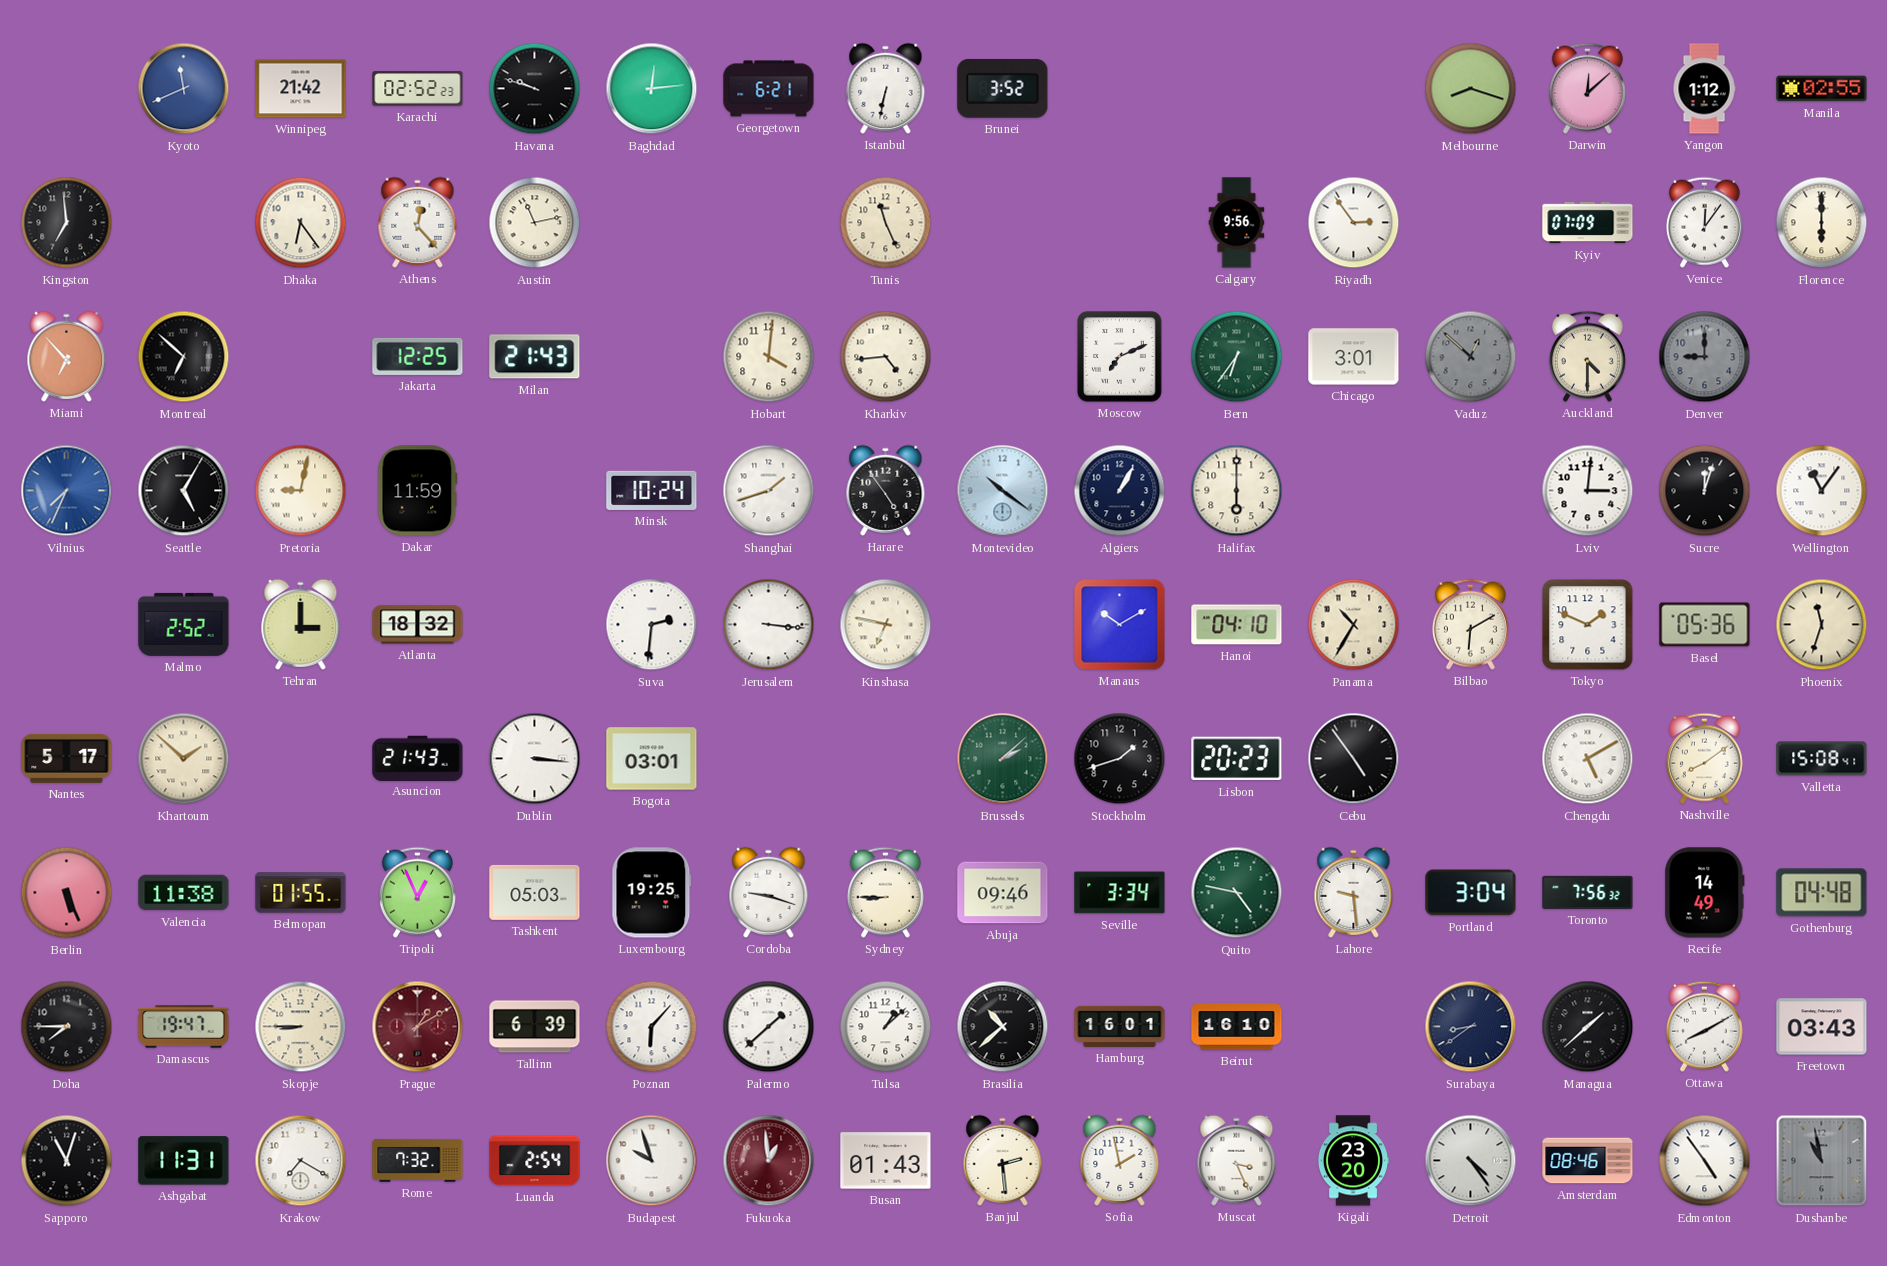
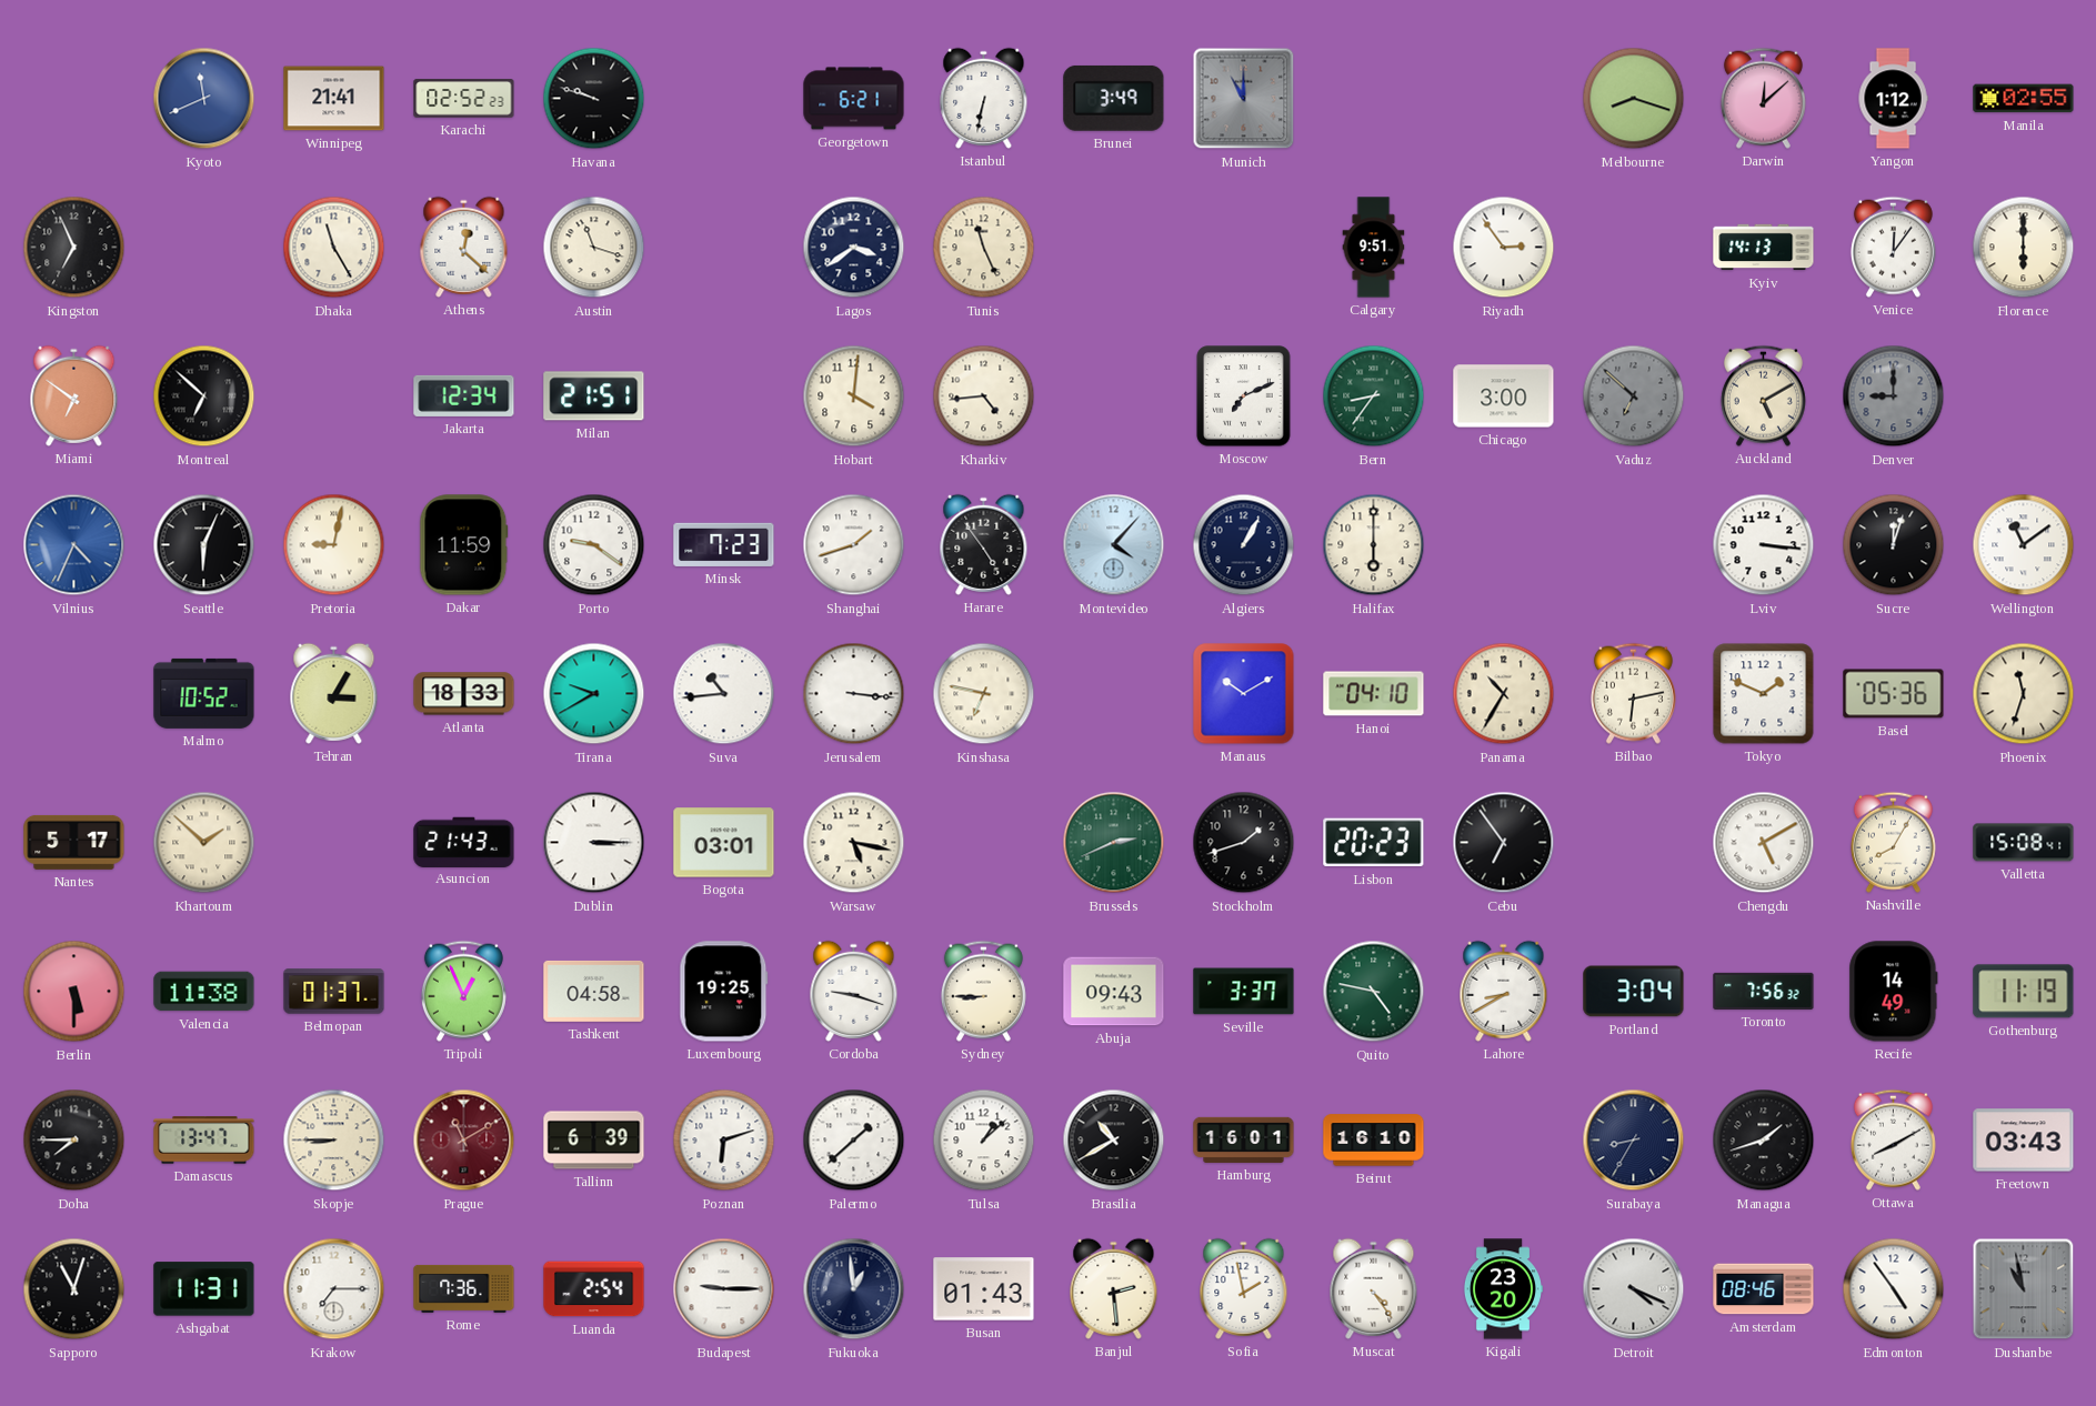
Winnipeg: 21:42 -> 21:41 (334, 99)
Baghdad: 12:14 -> none (652, 89)
Brunei: 3:52 -> 3:49 (1114, 98)
Munich: none -> 11:00 (1244, 99)
Kingston: 6:59 -> 6:56 (74, 248)
Dhaka: 6:24 -> 11:25 (334, 248)
Athens: 12:23 -> 12:22 (464, 247)
Austin: 11:13 -> 11:18 (594, 248)
Lagos: none -> 3:39 (854, 248)
Calgary: 9:56 -> 9:51 (1374, 248)
Kyiv: 07:09 -> 14:13 (1764, 248)
Miami: 6:53 -> 6:51 (74, 395)
Jakarta: 12:25 -> 12:34 (464, 395)
Milan: 21:43 -> 21:51 (594, 396)
Bern: 6:36 -> 8:36 (1374, 396)
Chicago: 3:01 -> 3:00 (1504, 396)
Vaduz: 12:52 -> 6:52 (1634, 396)
Auckland: 4:30 -> 5:10 (1763, 395)
Vilnius: 7:34 -> 4:34 (74, 545)
Seattle: 5:05 -> 6:04 (204, 545)
Porto: none -> 9:21 (594, 545)
Minsk: 10:24 -> 7:23 (724, 544)
Montevideo: 10:21 -> 4:07 (1114, 545)
Lviv: 3:01 -> 3:16 (1764, 545)
Wellington: 11:06 -> 11:09 (2024, 545)
Malmo: 2:52 -> 10:52 (204, 693)
Tehran: 3:00 -> 3:05 (334, 693)
Atlanta: 18:32 -> 18:33 (464, 694)
Tirana: none -> 9:40 (594, 694)
Suva: 2:31 -> 10:44 (724, 694)
Bilbao: 6:10 -> 6:13 (1633, 693)
Dublin: 3:16 -> 3:15 (594, 843)
Warsaw: none -> 5:17 (854, 843)
Brussels: 2:08 -> 2:41 (1114, 843)
Cebu: 4:54 -> 6:54 (1504, 843)
Nashville: 8:09 -> 8:05 (1893, 842)
Berlin: 5:26 -> 5:30 (74, 992)
Belmopan: 01:55 -> 01:37 (334, 992)
Tashkent: 05:03 -> 04:58 (594, 991)
Abuja: 09:46 -> 09:43 (1114, 992)
Seville: 3:34 -> 3:37 (1244, 992)
Lahore: 9:29 -> 8:40 (1504, 991)
Gothenburg: 04:48 -> 11:19 (2024, 992)
Damascus: 19:47 -> 13:47 (204, 1141)
Prague: 1:10 -> 11:10 (464, 1141)
Poznan: 6:07 -> 6:12 (724, 1141)
Brasilia: 10:38 -> 10:40 (1114, 1141)
Surabaya: 8:39 -> 8:35 (1634, 1141)
Managua: 1:38 -> 1:42 (1764, 1141)
Krakow: 7:20 -> 7:15 (334, 1289)
Rome: 7:32 -> 7:36 (464, 1288)
Budapest: 9:57 -> 9:15 (724, 1289)
Fukuoka dial: burgundy -> navy (854, 1289)
Muscat: 3:26 -> 4:24 (1374, 1288)
Detroit: 4:24 -> 4:19 (1634, 1289)
